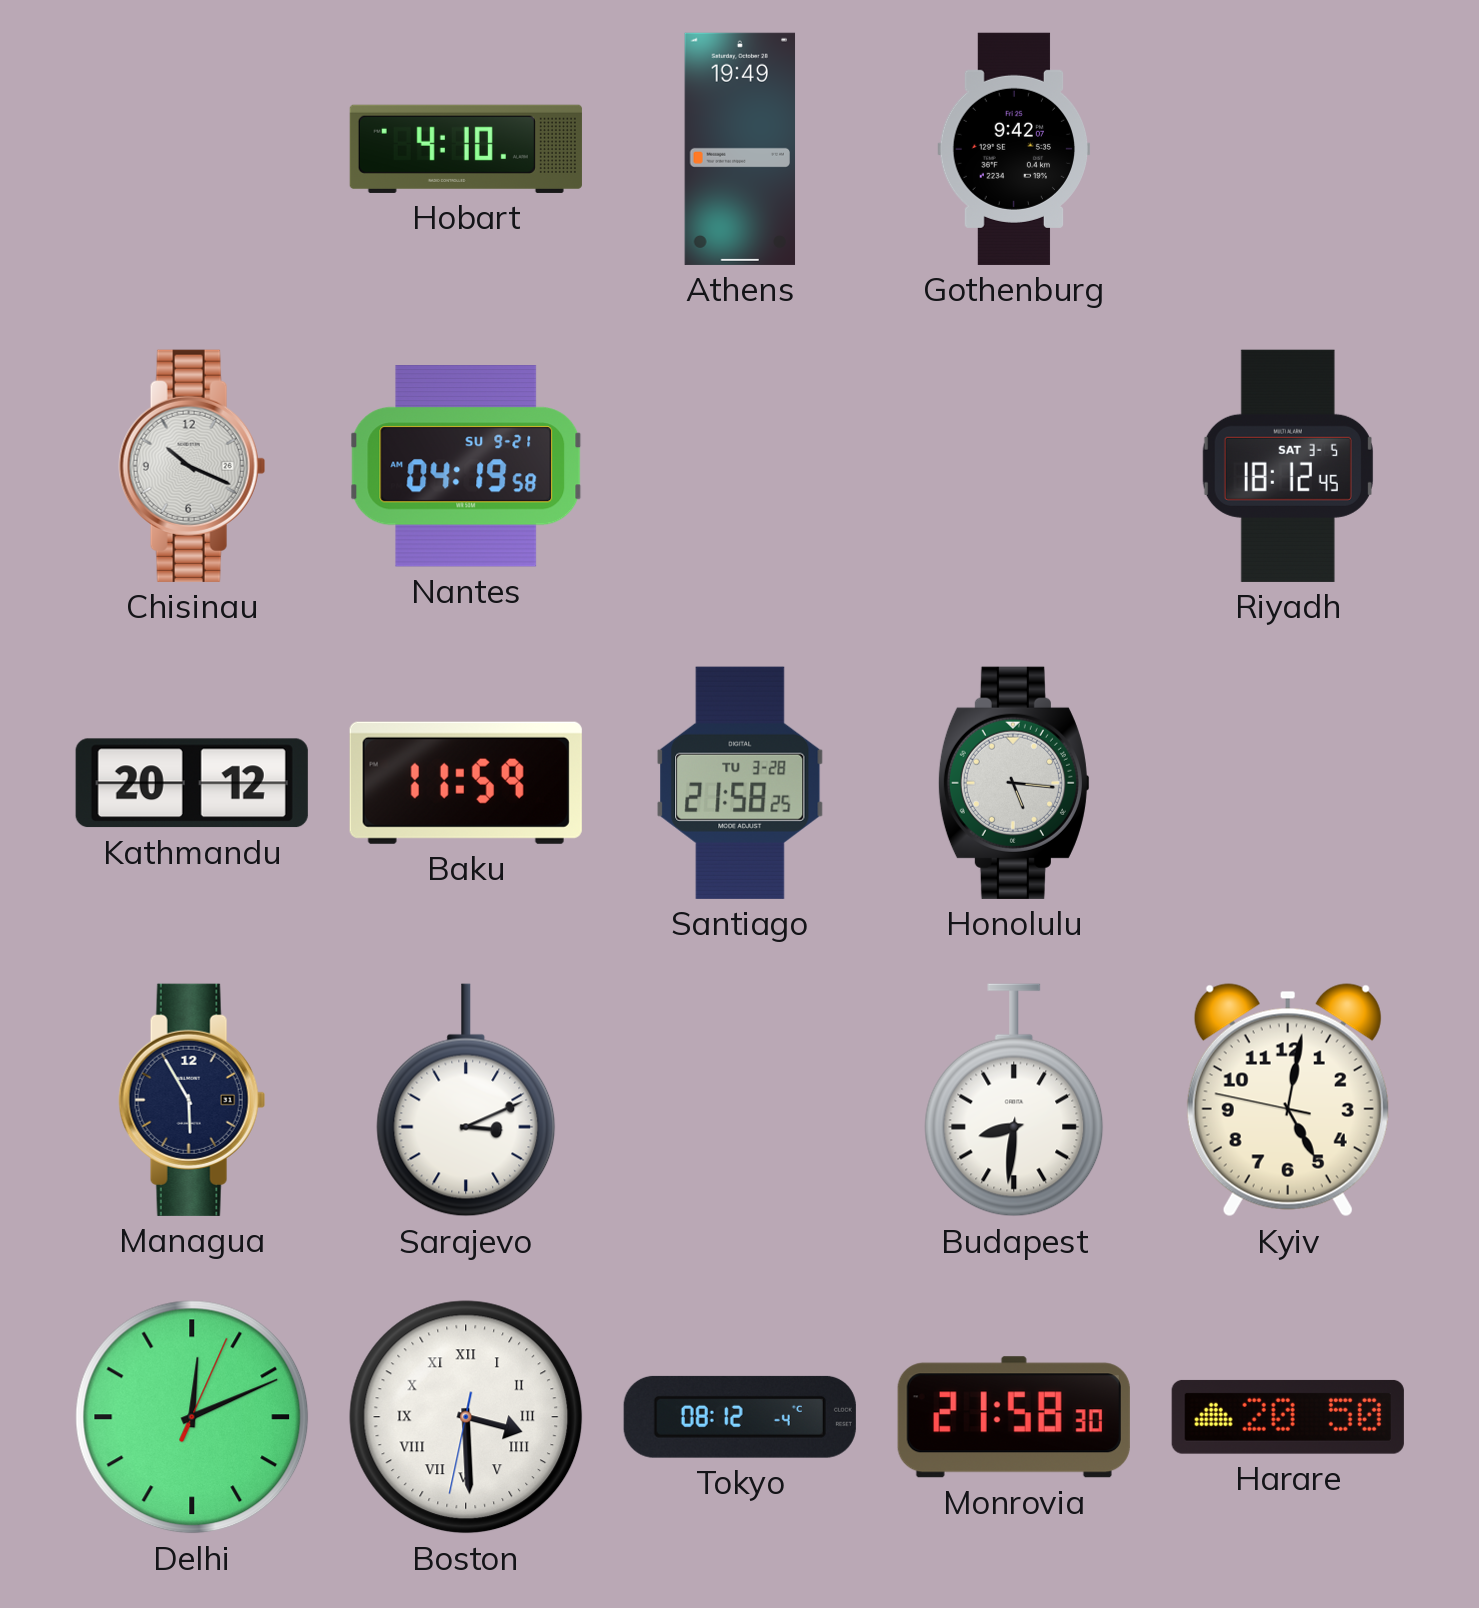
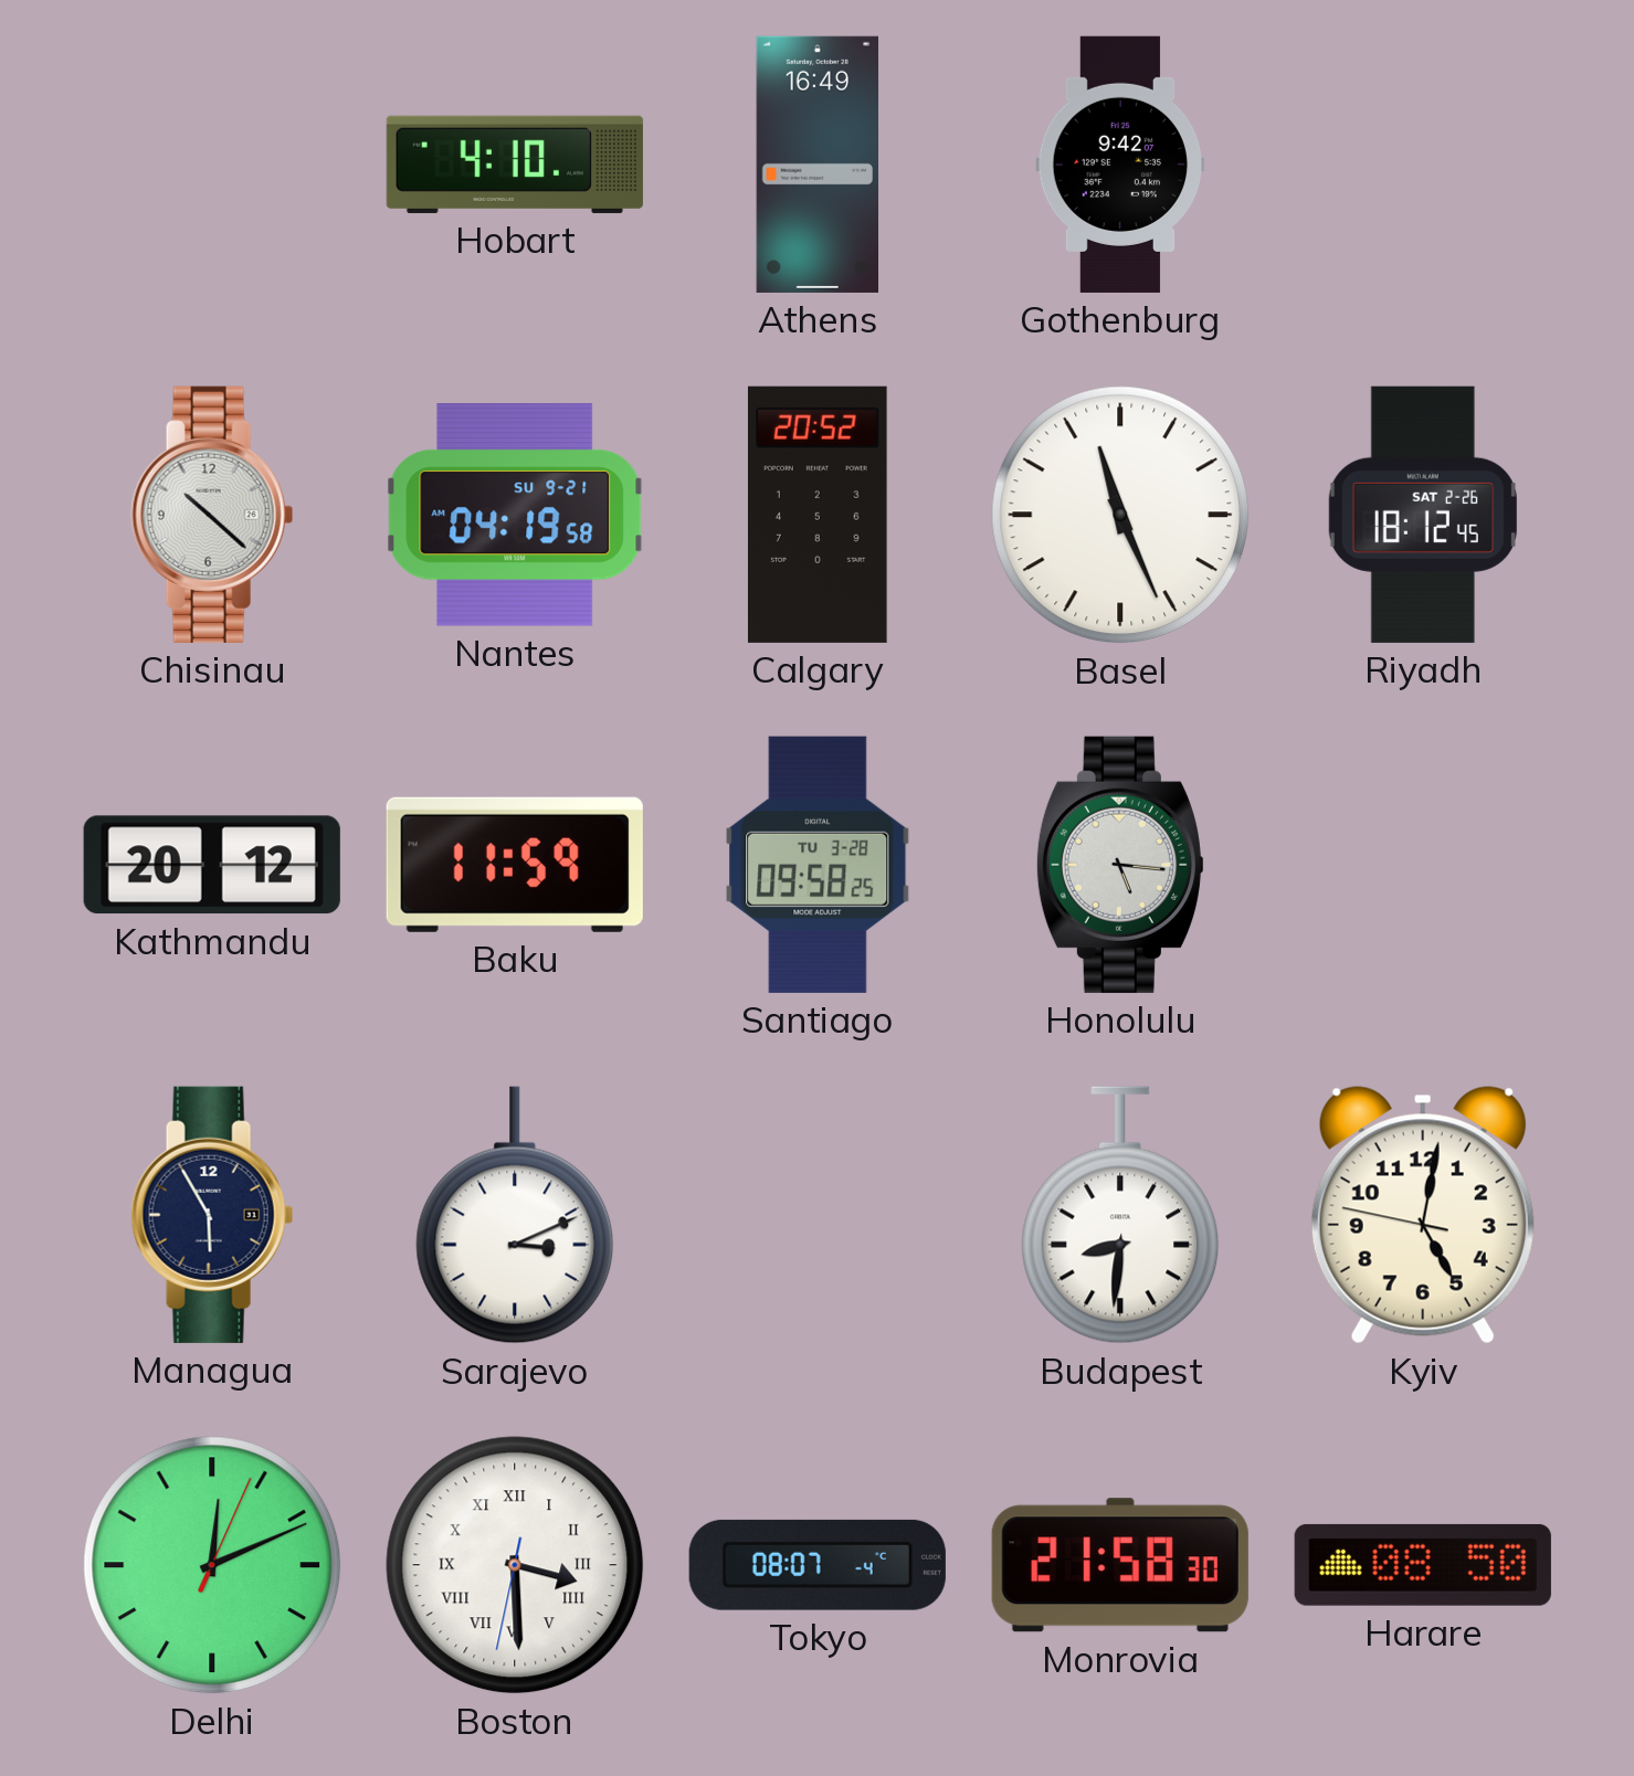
Athens: 19:49 -> 16:49 (818, 165)
Chisinau: 10:19 -> 10:22 (212, 515)
Calgary: none -> 20:52 (818, 515)
Basel: none -> 11:26 (1120, 515)
Riyadh date: SAT 3-5 -> SAT 2-26 (1423, 515)
Santiago: 21:58 -> 09:58 (818, 865)
Tokyo: 08:12 -> 08:07 (818, 1565)
Harare: 20:50 -> 08:50 (1423, 1565)
